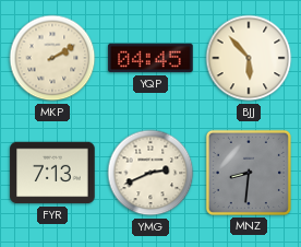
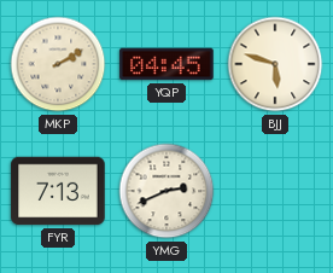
BJJ: 5:53 -> 5:48 (275, 64)
MNZ: 8:31 -> none (249, 173)
